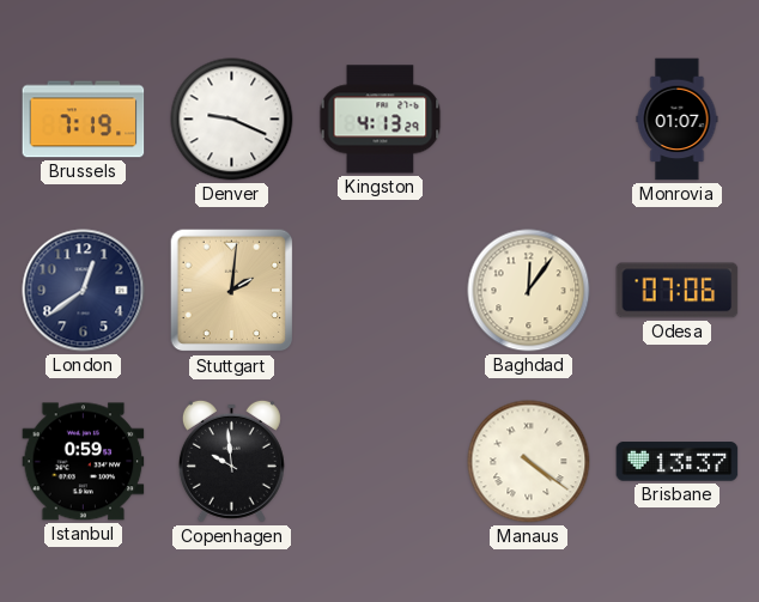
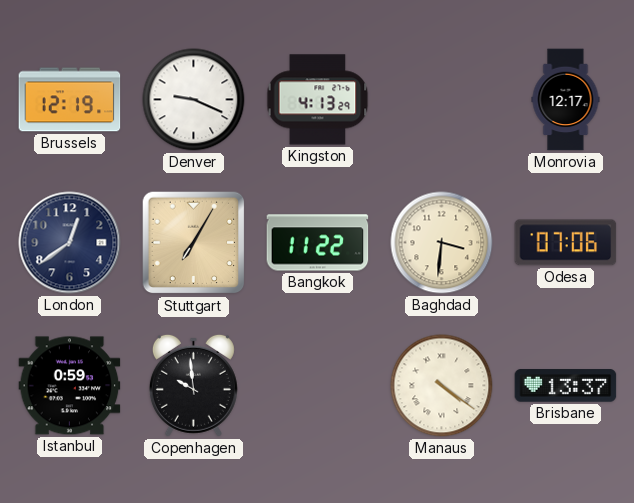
Brussels: 7:19 -> 12:19 (70, 100)
Monrovia: 01:07 -> 12:17 (566, 100)
Stuttgart: 2:01 -> 7:05 (194, 243)
Bangkok: none -> 11:22 (318, 243)
Baghdad: 12:06 -> 3:31 (442, 243)
